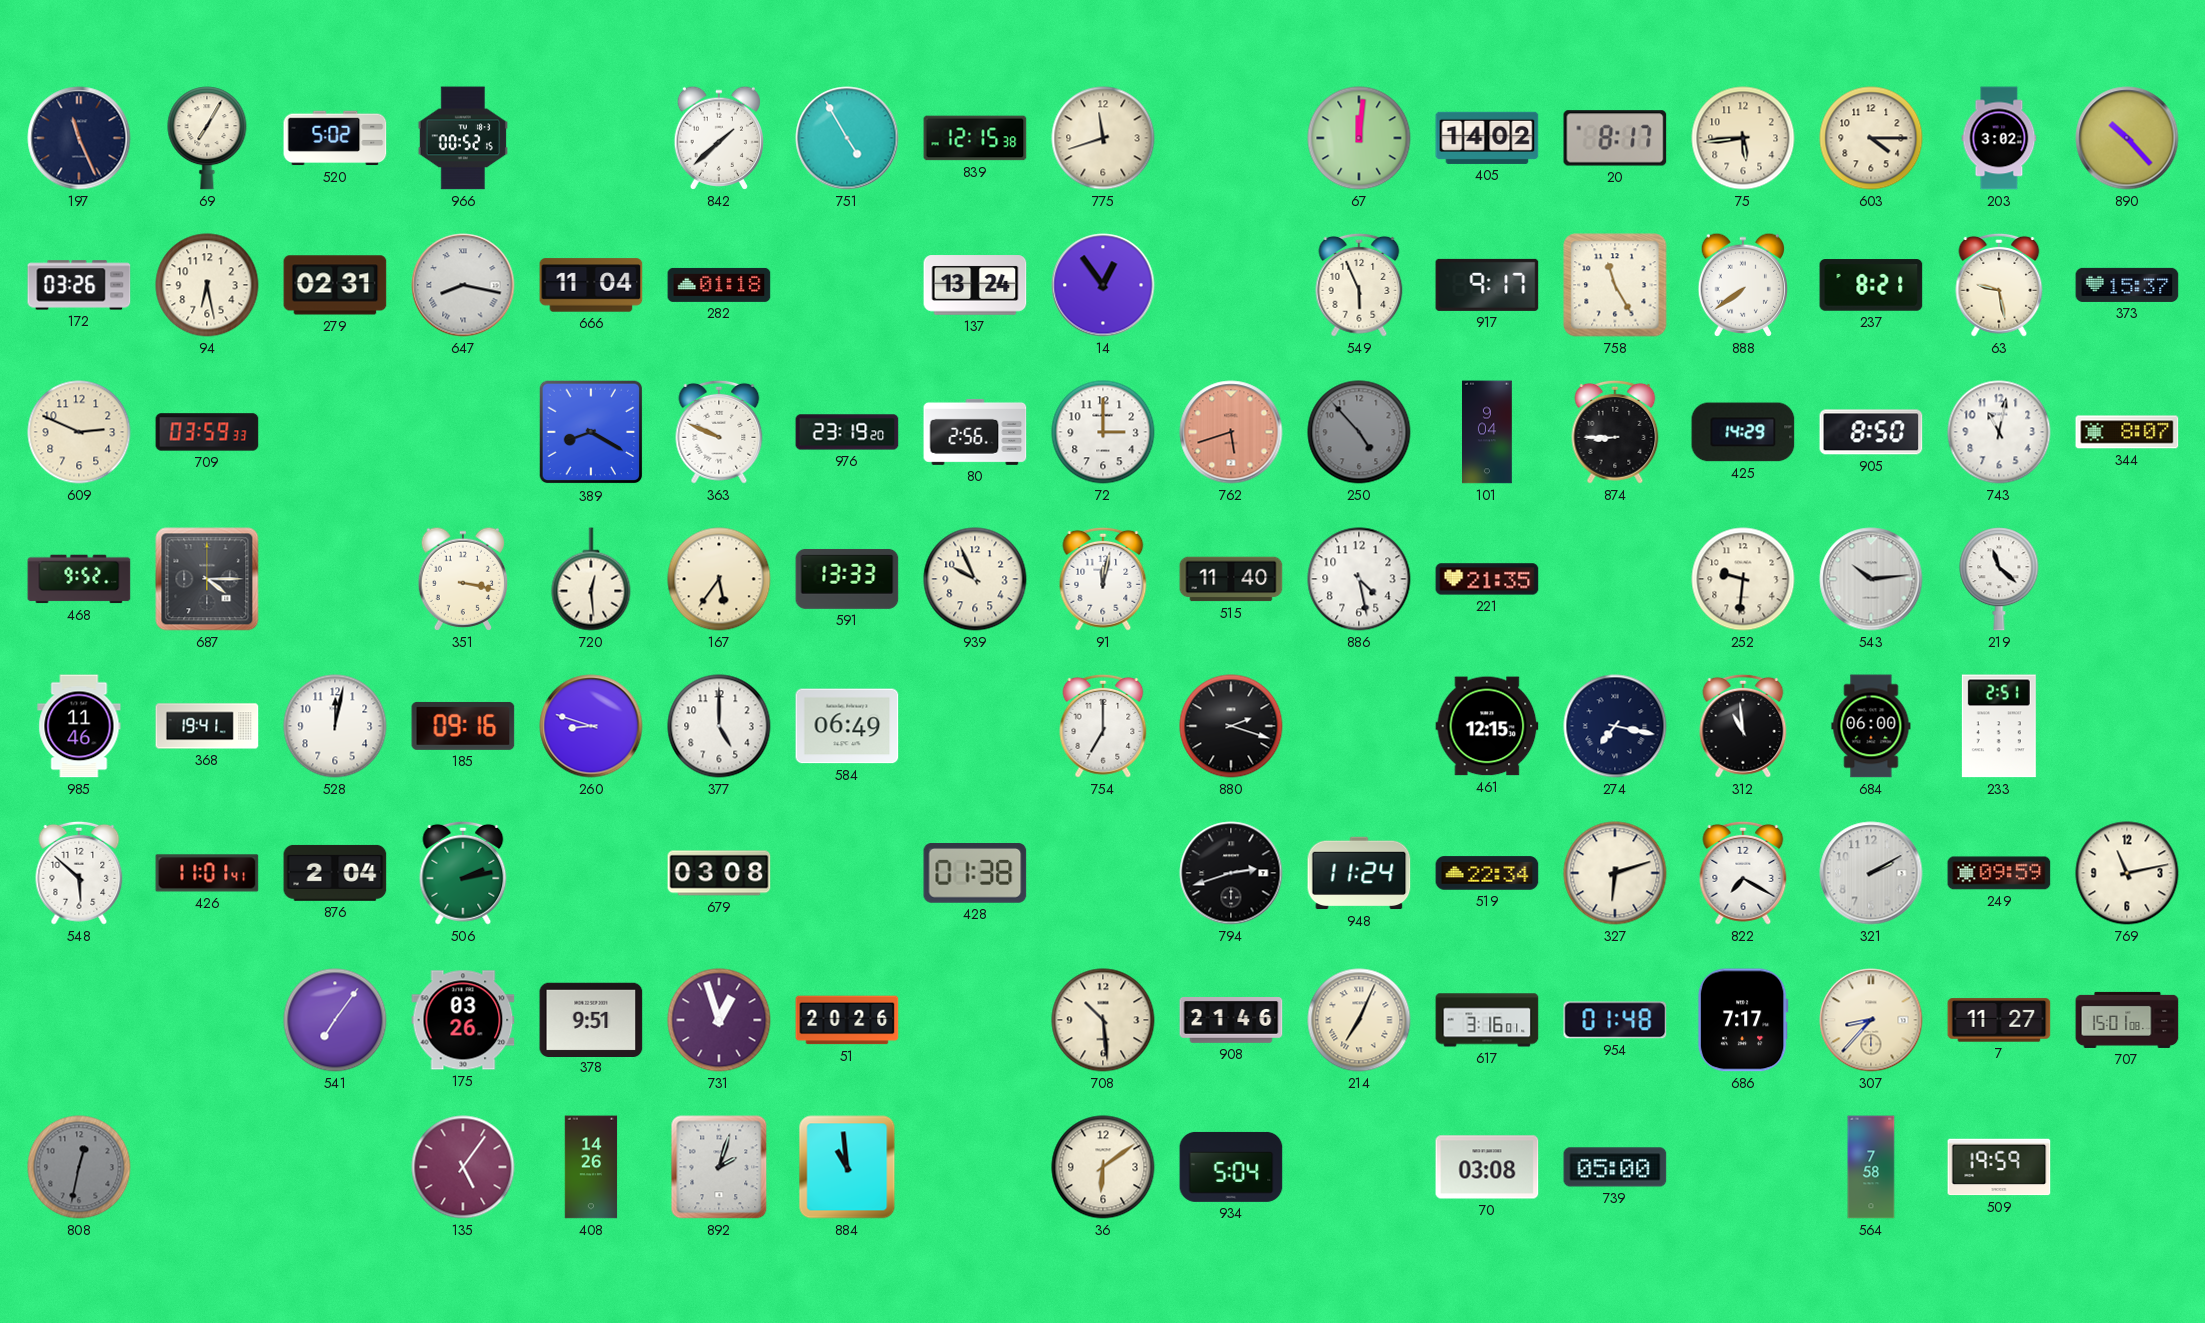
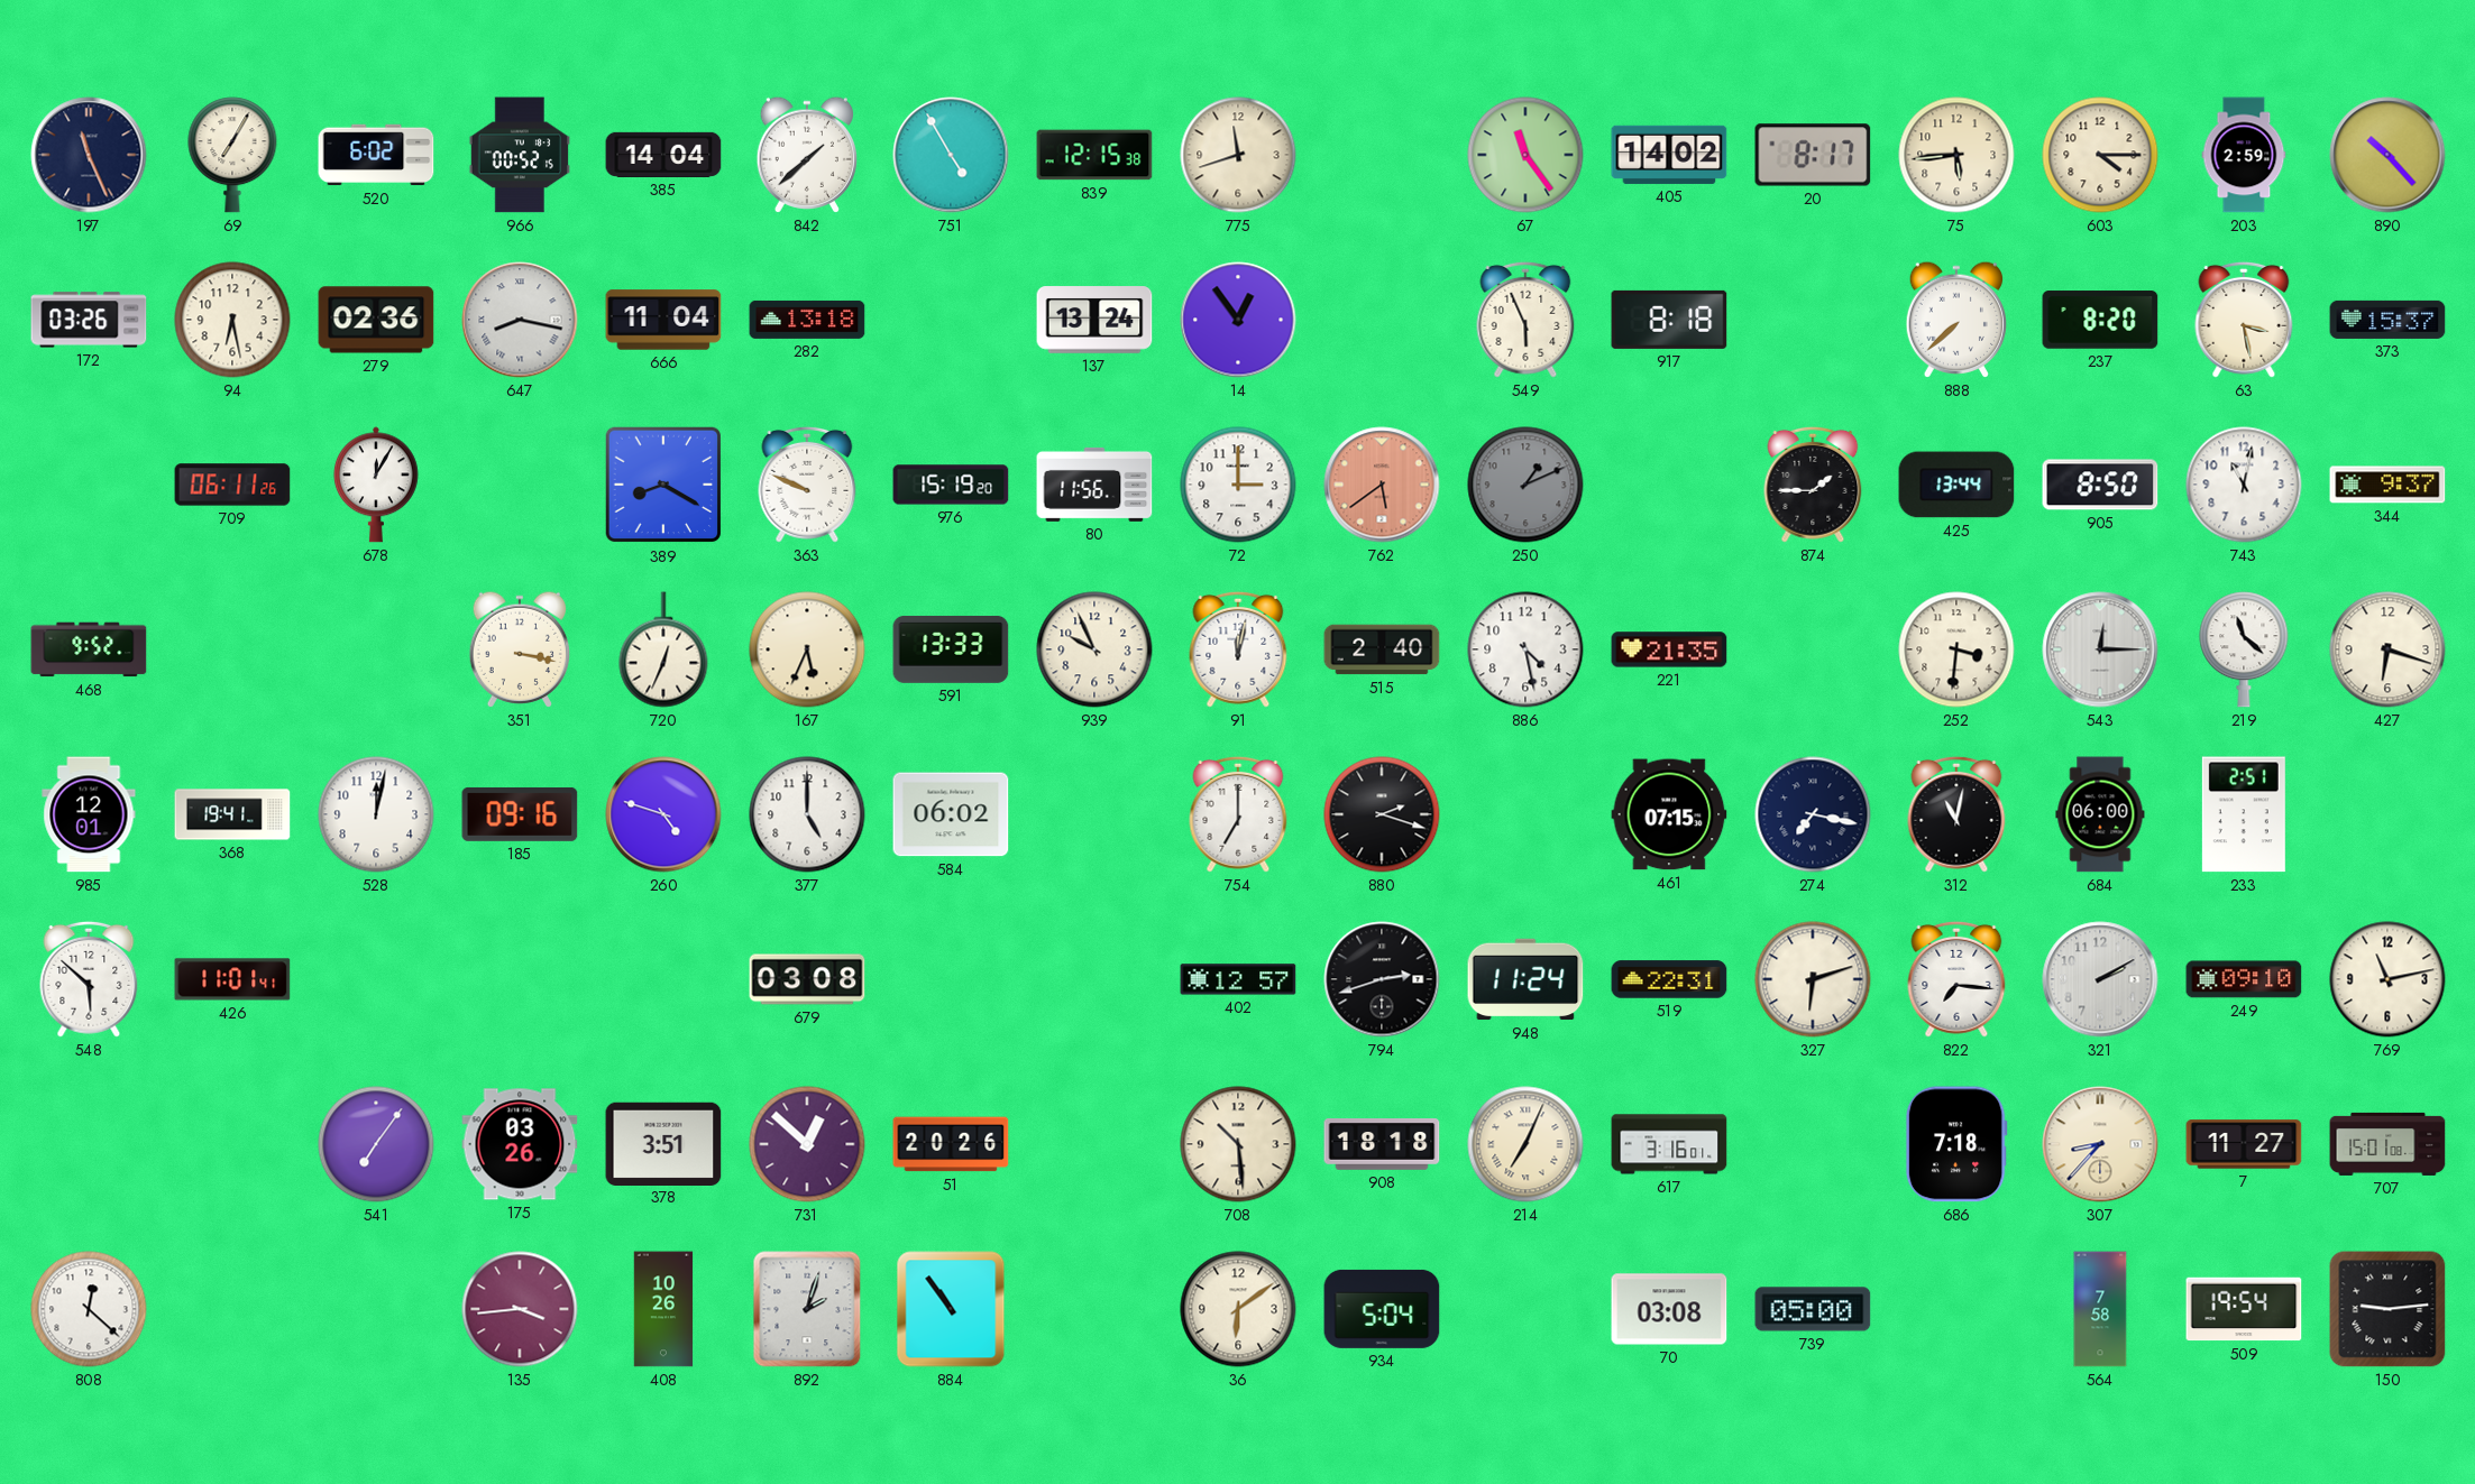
520: 5:02 -> 6:02 (376, 155)
385: none -> 14:04 (663, 155)
67: 12:01 -> 11:24 (1525, 155)
203: 3:02 -> 2:59 (2244, 155)
279: 02:31 -> 02:36 (376, 320)
282: 01:18 -> 13:18 (807, 320)
917: 9:17 -> 8:18 (1669, 320)
758: 11:25 -> none (1615, 285)
888: 7:39 -> 7:38 (1955, 320)
237: 8:21 -> 8:20 (2100, 320)
63: 9:28 -> 3:28 (2244, 320)
609: 2:49 -> none (79, 432)
709: 03:59 -> 06:11 (232, 485)
678: none -> 12:05 (376, 485)
976: 23:19 -> 15:19 (951, 485)
80: 2:56 -> 11:56 (1094, 485)
762: 5:42 -> 5:39 (1382, 485)
250: 4:53 -> 1:11 (1525, 485)
101: 9:04 -> none (1488, 432)
874: 8:45 -> 1:45 (1813, 485)
425: 14:29 -> 13:44 (1956, 485)
344: 8:07 -> 9:37 (2387, 485)
687: 4:15 -> none (207, 579)
720: 12:29 -> 12:34 (663, 649)
167: 5:36 -> 5:34 (807, 649)
515: 11:40 -> 2:40 (1382, 649)
252: 9:31 -> 3:31 (1956, 649)
543: 10:14 -> 12:15 (2100, 649)
427: none -> 6:18 (2387, 649)
985: 11:46 -> 12:01 (89, 814)
260: 8:48 -> 4:48 (663, 814)
584: 06:49 -> 06:02 (951, 814)
461: 12:15 -> 07:15 (1669, 814)
312: 10:59 -> 11:02 (1956, 814)
876: 2:04 -> none (335, 873)
506: 2:13 -> none (463, 873)
428: 01:38 -> none (975, 874)
402: none -> 12:57 (1238, 979)
519: 22:34 -> 22:31 (1669, 979)
822: 7:20 -> 7:16 (1956, 979)
249: 09:59 -> 09:10 (2244, 979)
378: 9:51 -> 3:51 (663, 1143)
731: 12:57 -> 12:52 (807, 1144)
908: 21:46 -> 18:18 (1382, 1145)
954: 01:48 -> none (1615, 1020)
686: 7:17 -> 7:18 (1956, 1144)
808: 12:32 -> 12:22 (89, 1309)
808 dial: grey -> white (89, 1309)
135: 5:06 -> 3:44 (520, 1309)
408: 14:26 -> 10:26 (663, 1309)
884: 10:59 -> 10:54 (951, 1309)
509: 19:59 -> 19:54 (2244, 1309)
150: none -> 9:14 (2387, 1309)
